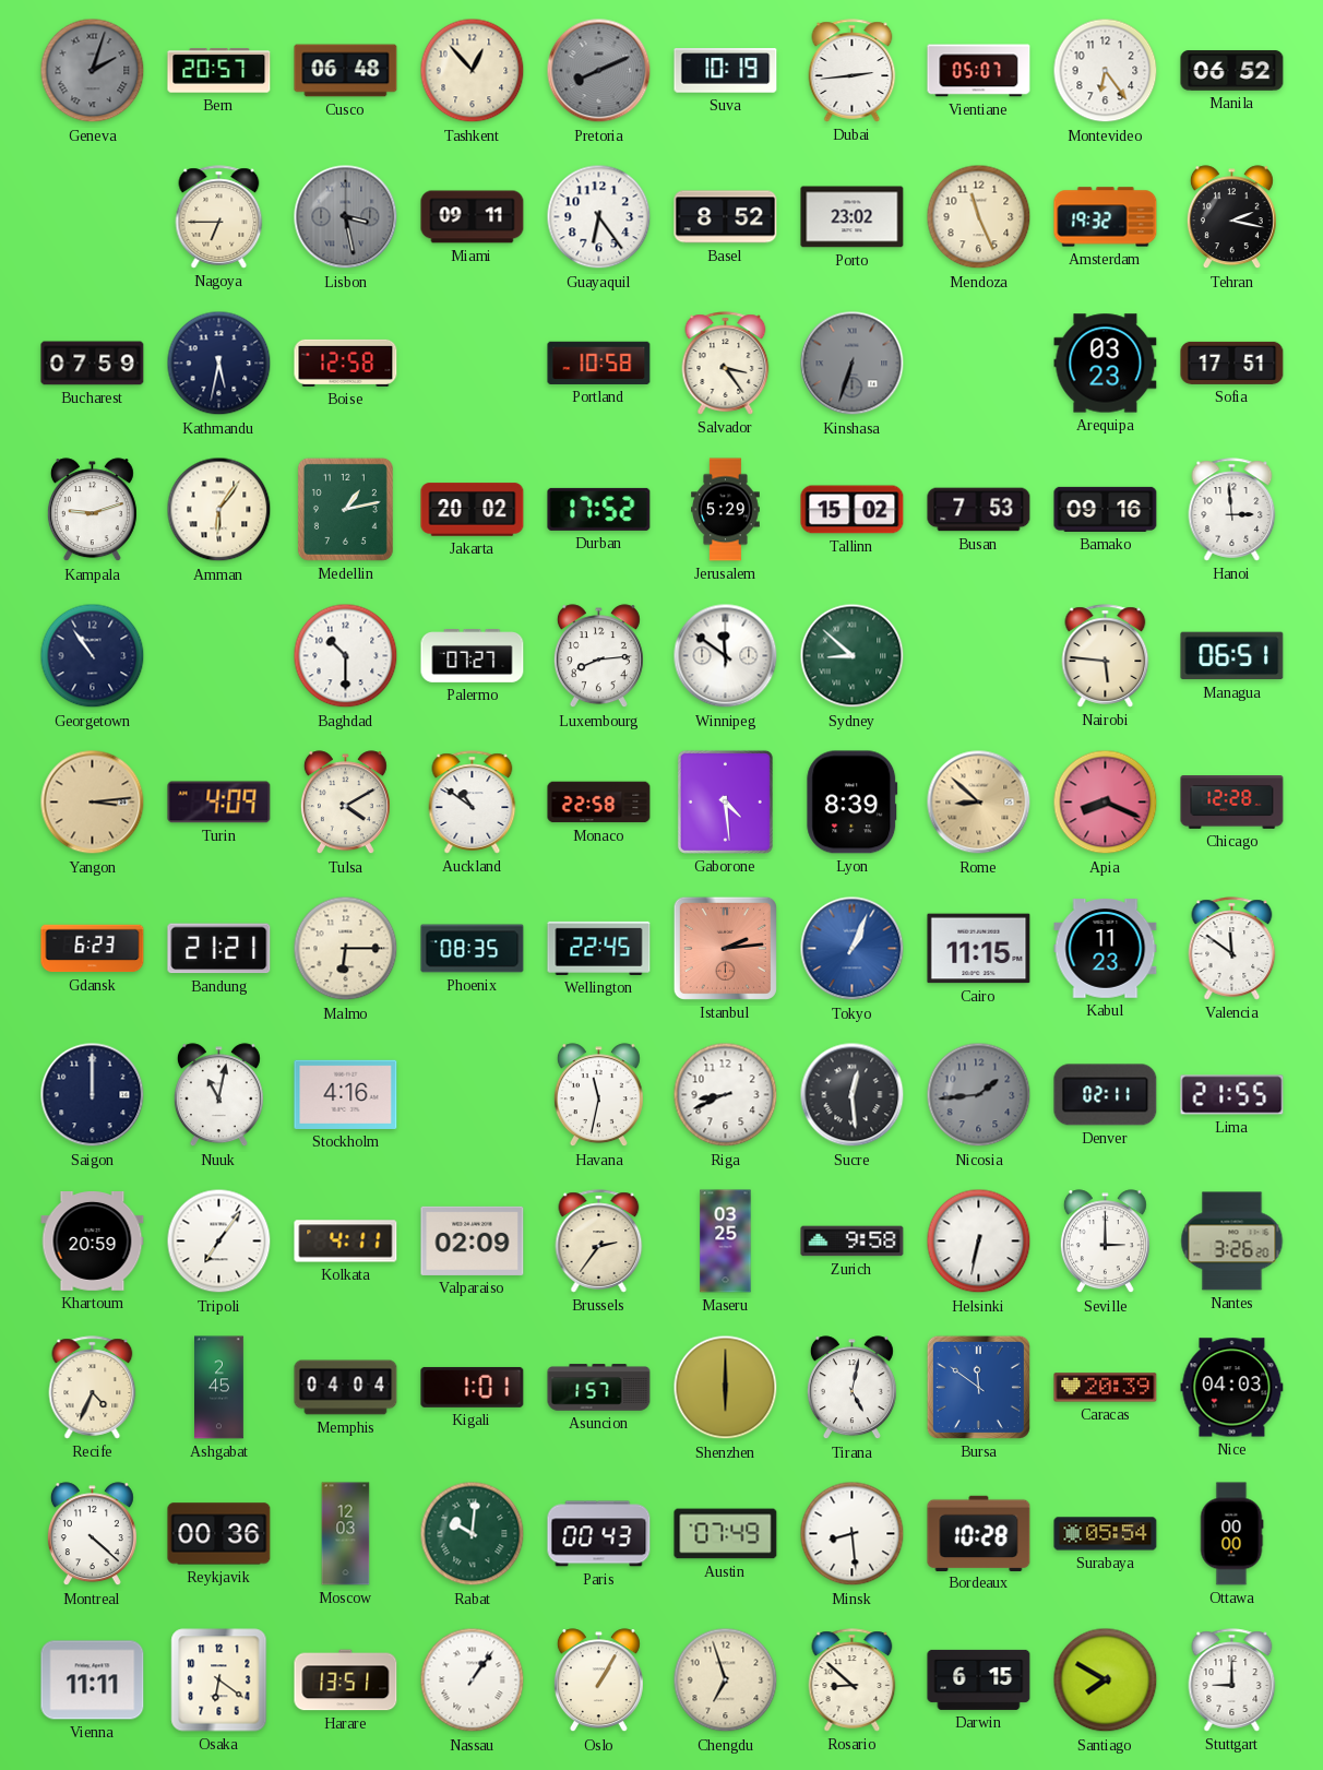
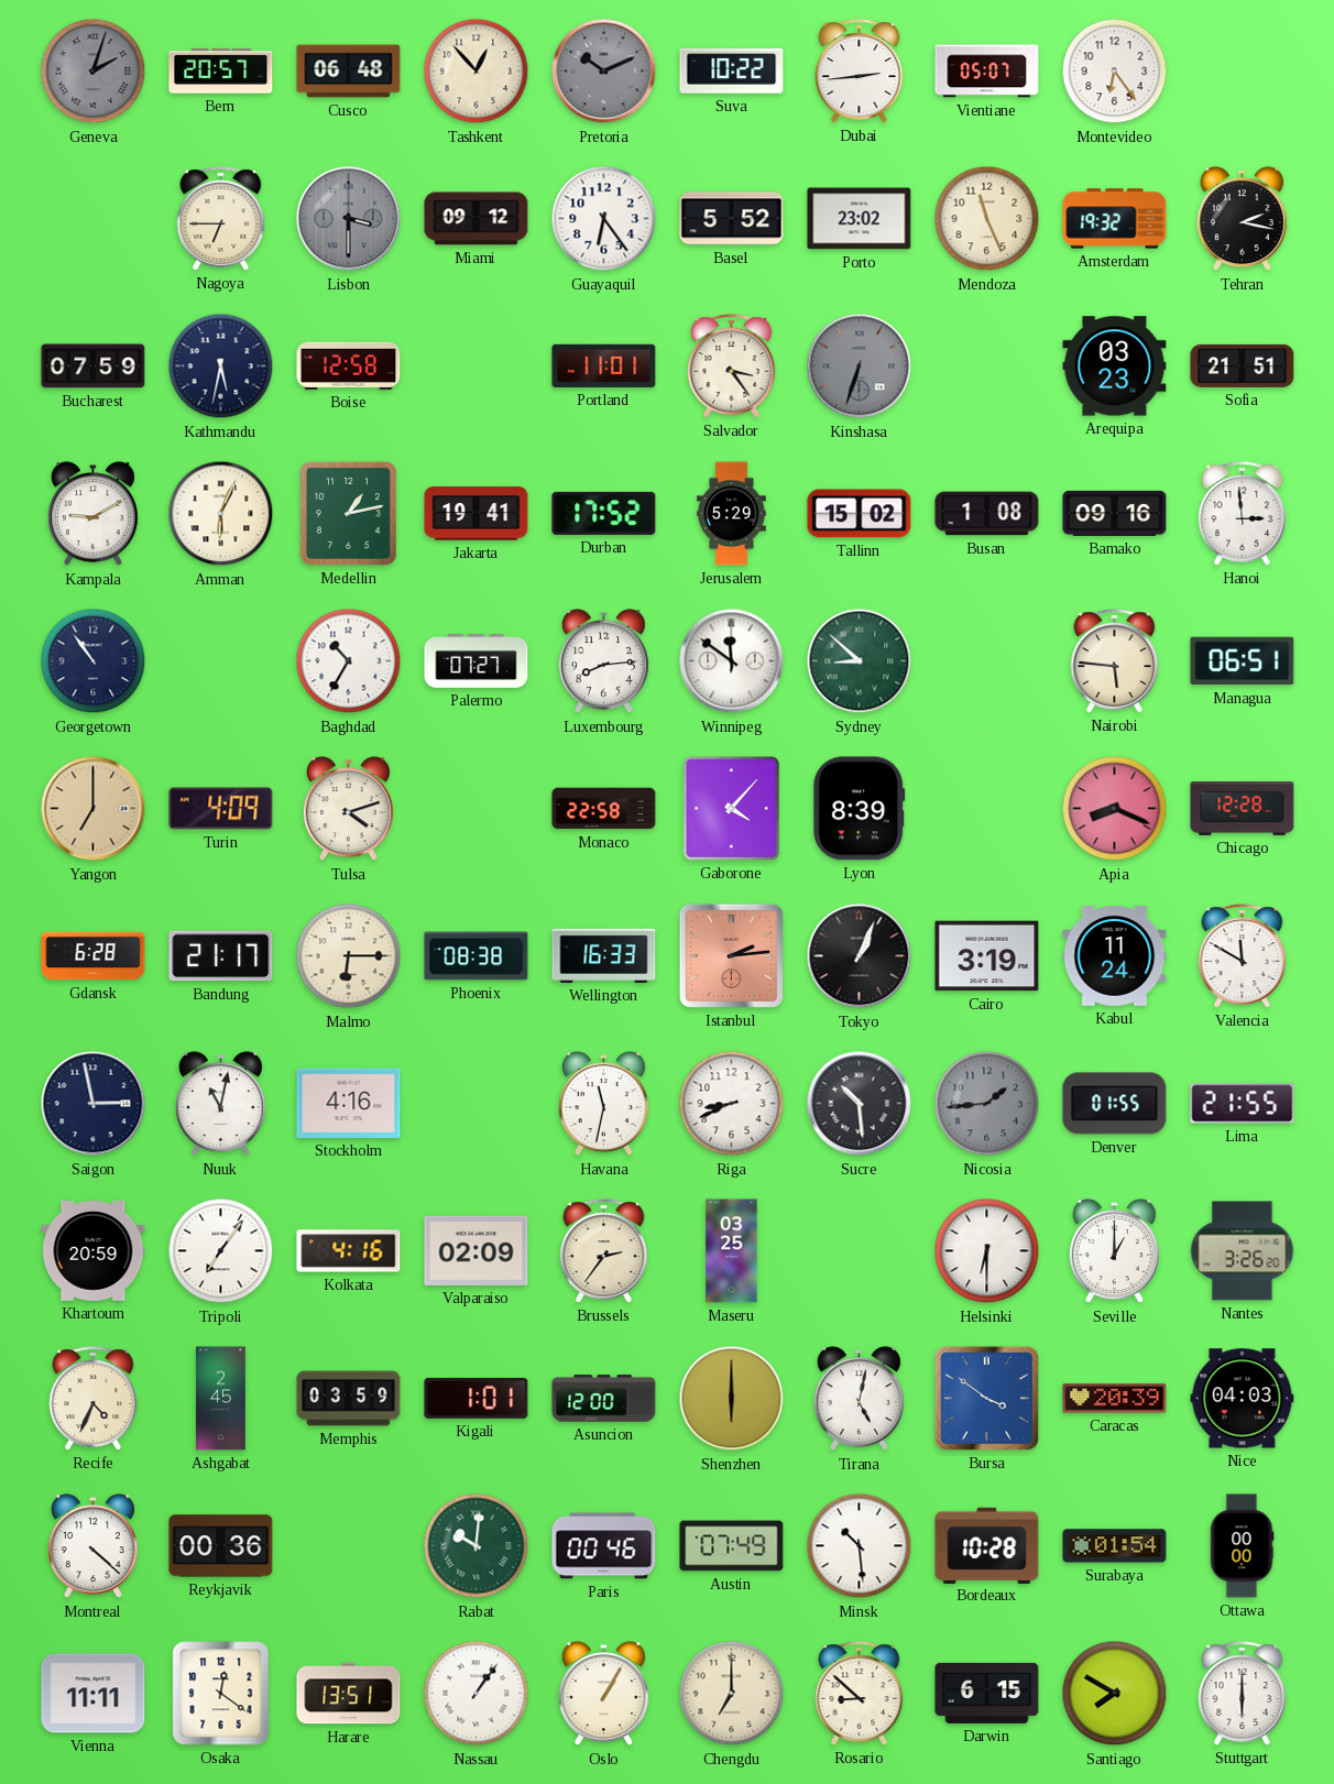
Pretoria: 8:11 -> 10:11 (604, 72)
Suva: 10:19 -> 10:22 (732, 72)
Manila: 06:52 -> none (1232, 71)
Lisbon: 3:28 -> 3:30 (349, 219)
Miami: 09:11 -> 09:12 (477, 219)
Basel: 8:52 -> 5:52 (732, 219)
Portland: 10:58 -> 11:01 (604, 365)
Sofia: 17:51 -> 21:51 (1243, 365)
Kampala: 9:12 -> 9:10 (92, 514)
Amman: 6:06 -> 6:04 (221, 514)
Jakarta: 20:02 -> 19:41 (477, 514)
Busan: 7:53 -> 1:08 (987, 514)
Baghdad: 10:30 -> 10:35 (349, 661)
Yangon: 3:14 -> 7:00 (94, 809)
Tulsa: 4:10 -> 4:12 (348, 809)
Auckland: 10:51 -> none (473, 803)
Gaborone: 4:29 -> 4:07 (731, 808)
Rome: 8:52 -> none (979, 803)
Gdansk: 6:23 -> 6:28 (94, 956)
Bandung: 21:21 -> 21:17 (221, 956)
Phoenix: 08:35 -> 08:38 (477, 956)
Wellington: 22:45 -> 16:33 (604, 955)
Tokyo dial: blue -> black (860, 956)
Cairo: 11:15 -> 3:19 (987, 956)
Kabul: 11:23 -> 11:24 (1115, 956)
Valencia: 11:51 -> 11:50 (1243, 956)
Saigon: 12:00 -> 2:58 (94, 1104)
Sucre: 12:29 -> 10:29 (860, 1104)
Denver: 02:11 -> 01:55 (1115, 1104)
Kolkata: 4:11 -> 4:16 (349, 1251)
Zurich: 9:58 -> none (853, 1242)
Helsinki: 6:32 -> 6:30 (987, 1251)
Seville: 3:00 -> 1:00 (1114, 1251)
Memphis: 04:04 -> 03:59 (349, 1399)
Asuncion: 1:57 -> 12:00 (604, 1399)
Bursa: 11:51 -> 3:51 (986, 1398)
Moscow: 12:03 -> none (346, 1534)
Paris: 00:43 -> 00:46 (604, 1546)
Minsk: 8:29 -> 10:29 (860, 1546)
Surabaya: 05:54 -> 01:54 (1115, 1546)
Osaka: 6:21 -> 12:21 (221, 1694)
Chengdu: 6:57 -> 7:00 (732, 1694)
Stuttgart: 9:00 -> 6:00 (1243, 1694)
